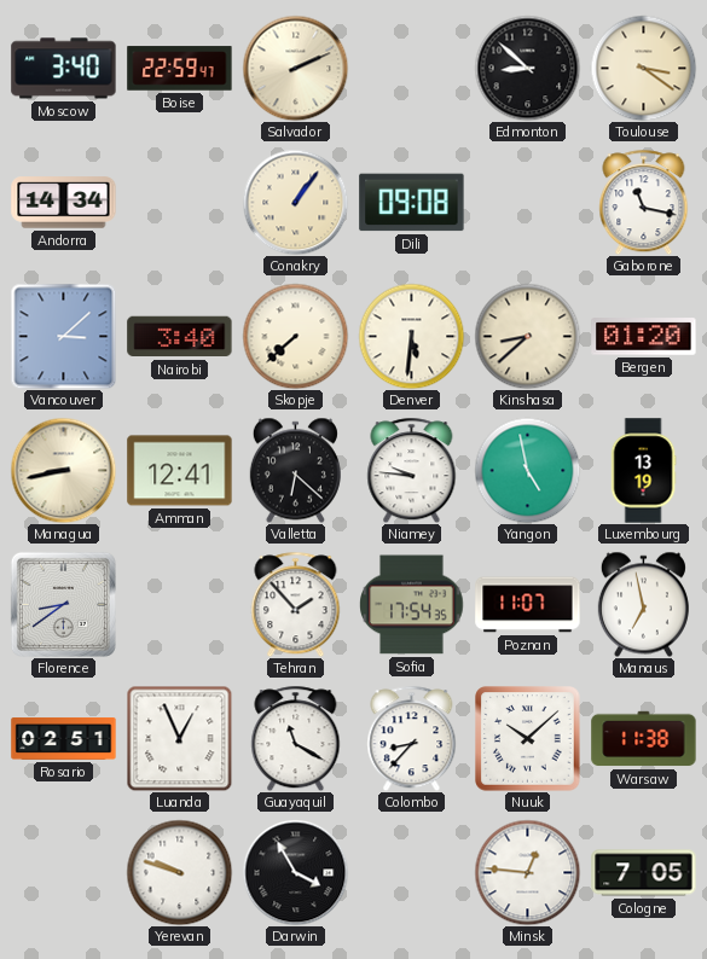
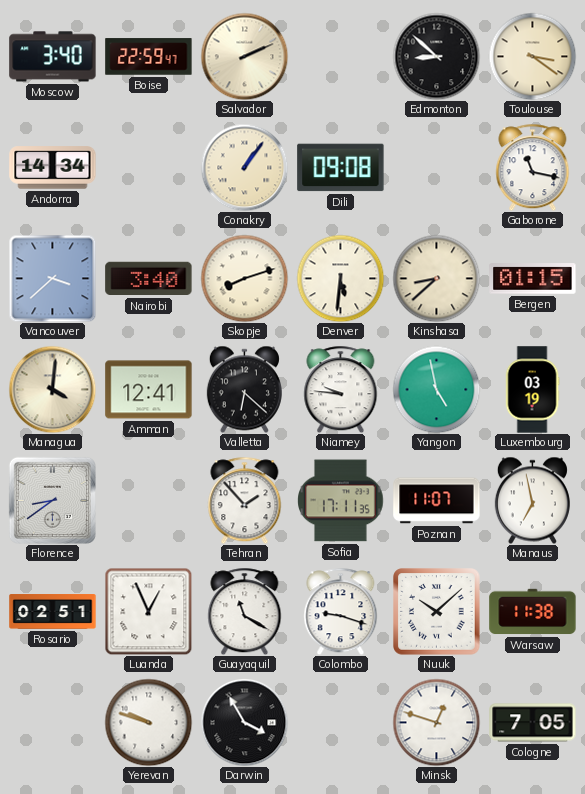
Vancouver: 3:08 -> 3:38 (52, 278)
Skopje: 7:38 -> 8:12 (244, 278)
Bergen: 01:20 -> 01:15 (533, 279)
Managua: 8:43 -> 4:01 (52, 389)
Luxembourg: 13:19 -> 03:19 (532, 390)
Sofia: 17:54 -> 17:11 (341, 501)
Colombo: 8:37 -> 9:18 (341, 611)
Minsk: 12:46 -> 12:48 (436, 722)
